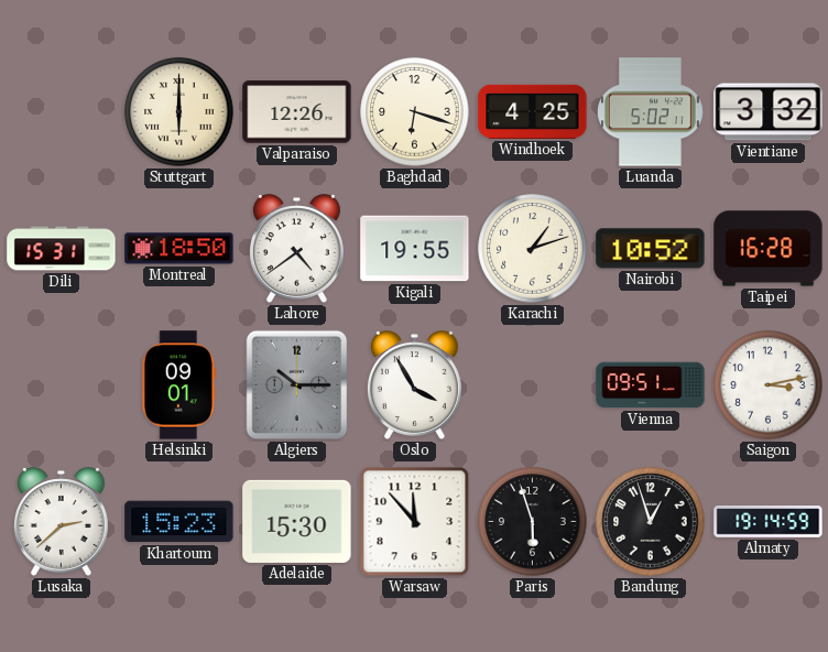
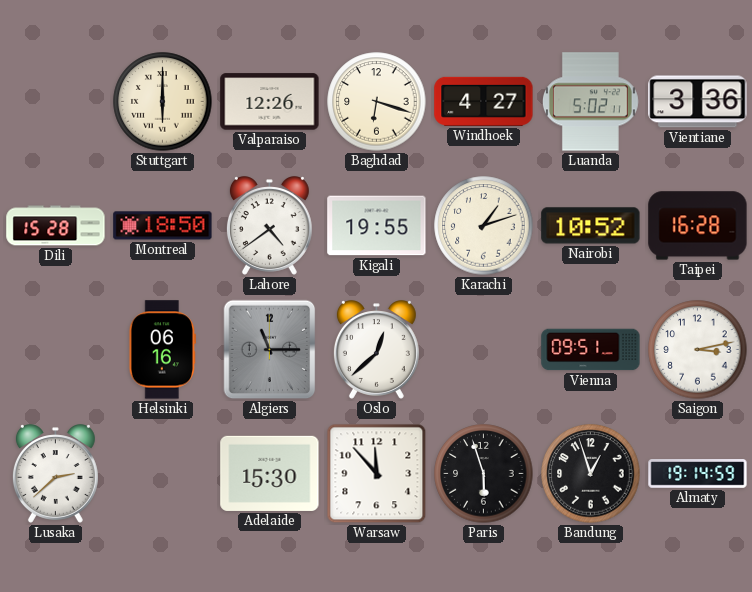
Windhoek: 4:25 -> 4:27 (484, 101)
Vientiane: 3:32 -> 3:36 (698, 102)
Dili: 15:31 -> 15:28 (56, 226)
Helsinki: 09:01 -> 06:16 (162, 350)
Algiers: 10:15 -> 11:15 (270, 350)
Oslo: 3:55 -> 12:38 (376, 350)
Khartoum: 15:23 -> none (179, 522)
